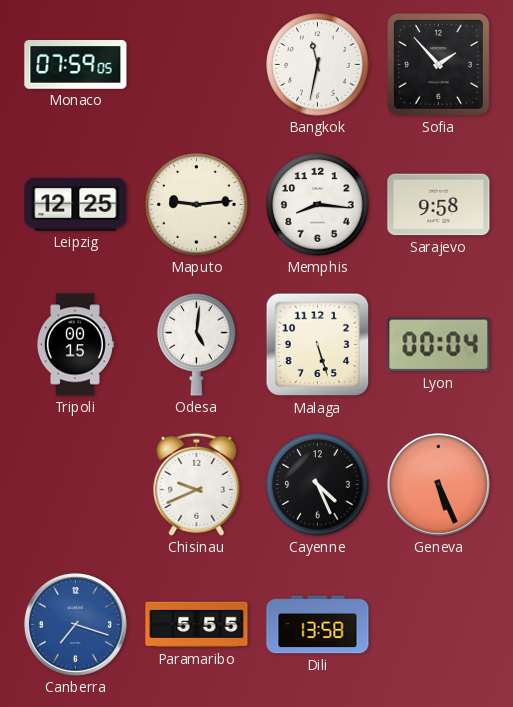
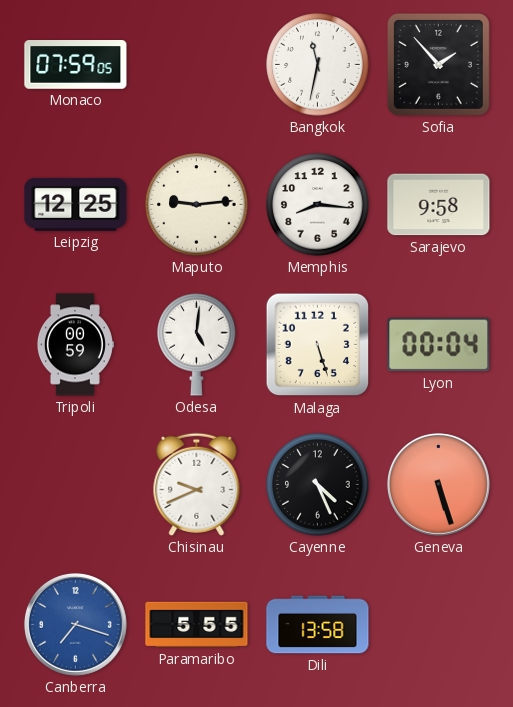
Tripoli: 00:15 -> 00:59 (75, 345)
Geneva: 5:26 -> 5:27 (438, 484)
